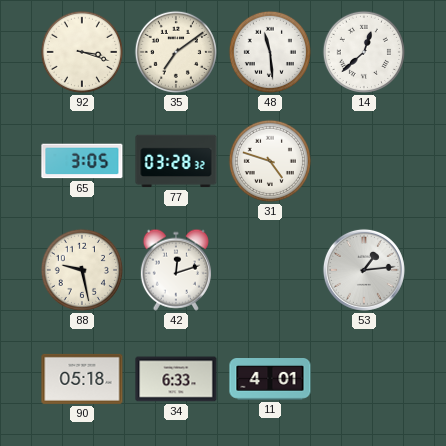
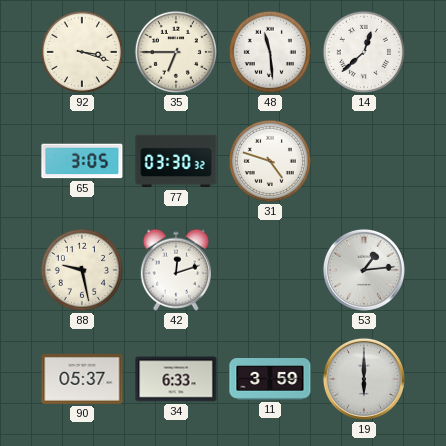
35: 7:09 -> 6:45 (176, 52)
77: 03:28 -> 03:30 (176, 161)
90: 05:18 -> 05:37 (82, 379)
11: 4:01 -> 3:59 (270, 380)
19: none -> 6:00 (364, 379)
